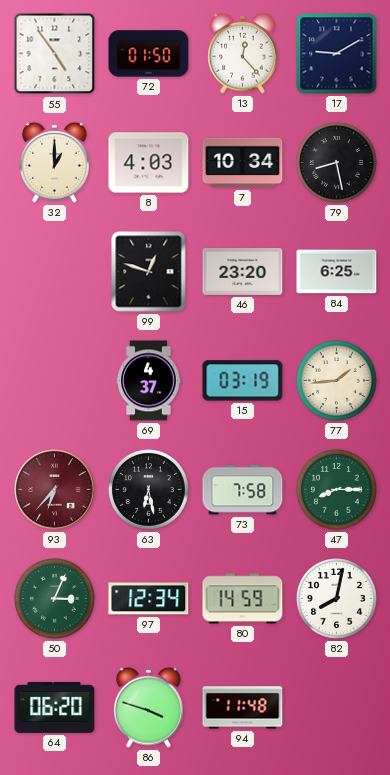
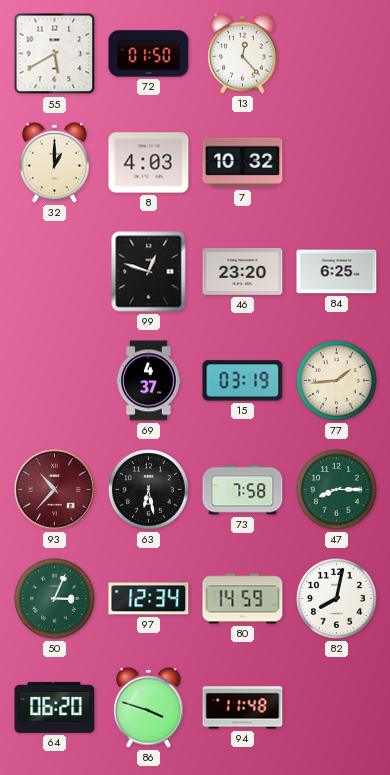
55: 4:54 -> 5:40 (55, 54)
17: 9:10 -> none (337, 54)
7: 10:34 -> 10:32 (243, 163)
79: 8:28 -> none (337, 163)
93: 6:37 -> 10:37 (55, 490)
